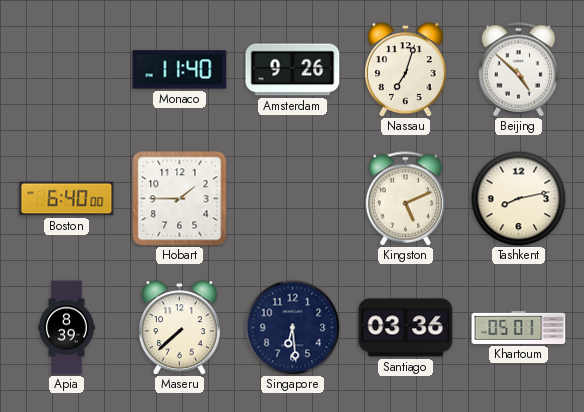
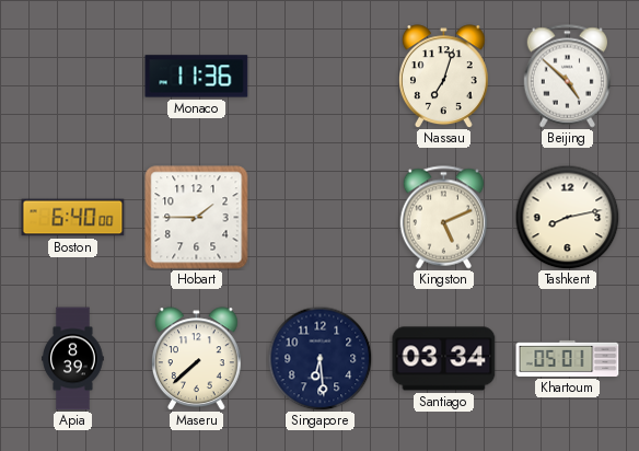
Monaco: 11:40 -> 11:36 (197, 77)
Amsterdam: 9:26 -> none (293, 70)
Santiago: 03:36 -> 03:34 (444, 359)
